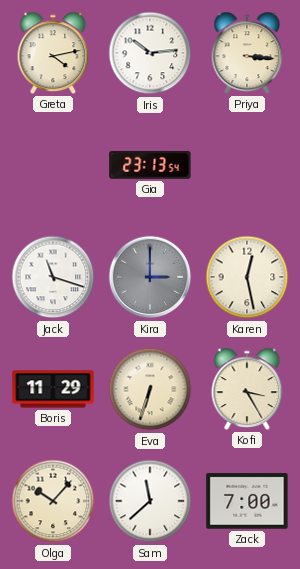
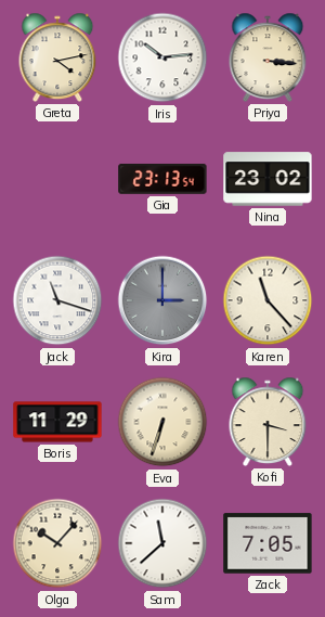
Nina: none -> 23:02 (268, 179)
Karen: 12:28 -> 11:23 (268, 300)
Kofi: 3:25 -> 3:30 (268, 422)
Zack: 7:00 -> 7:05 (268, 543)
